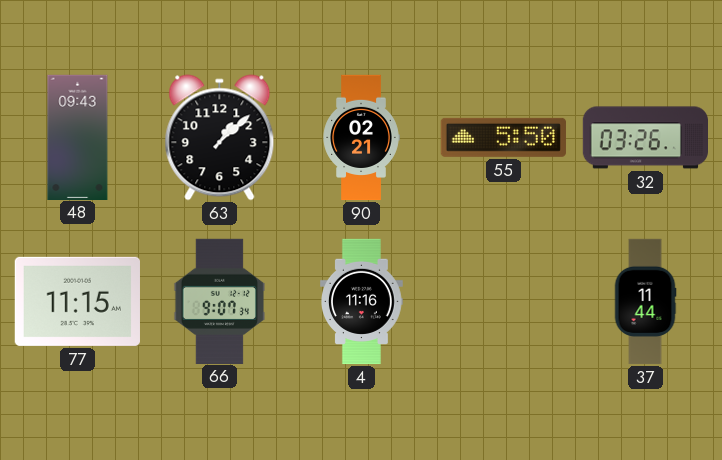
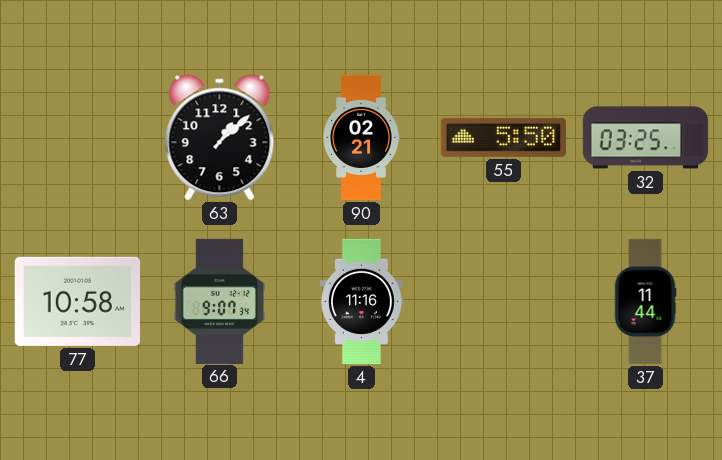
48: 09:43 -> none (78, 137)
32: 03:26 -> 03:25 (645, 138)
77: 11:15 -> 10:58 (77, 301)
